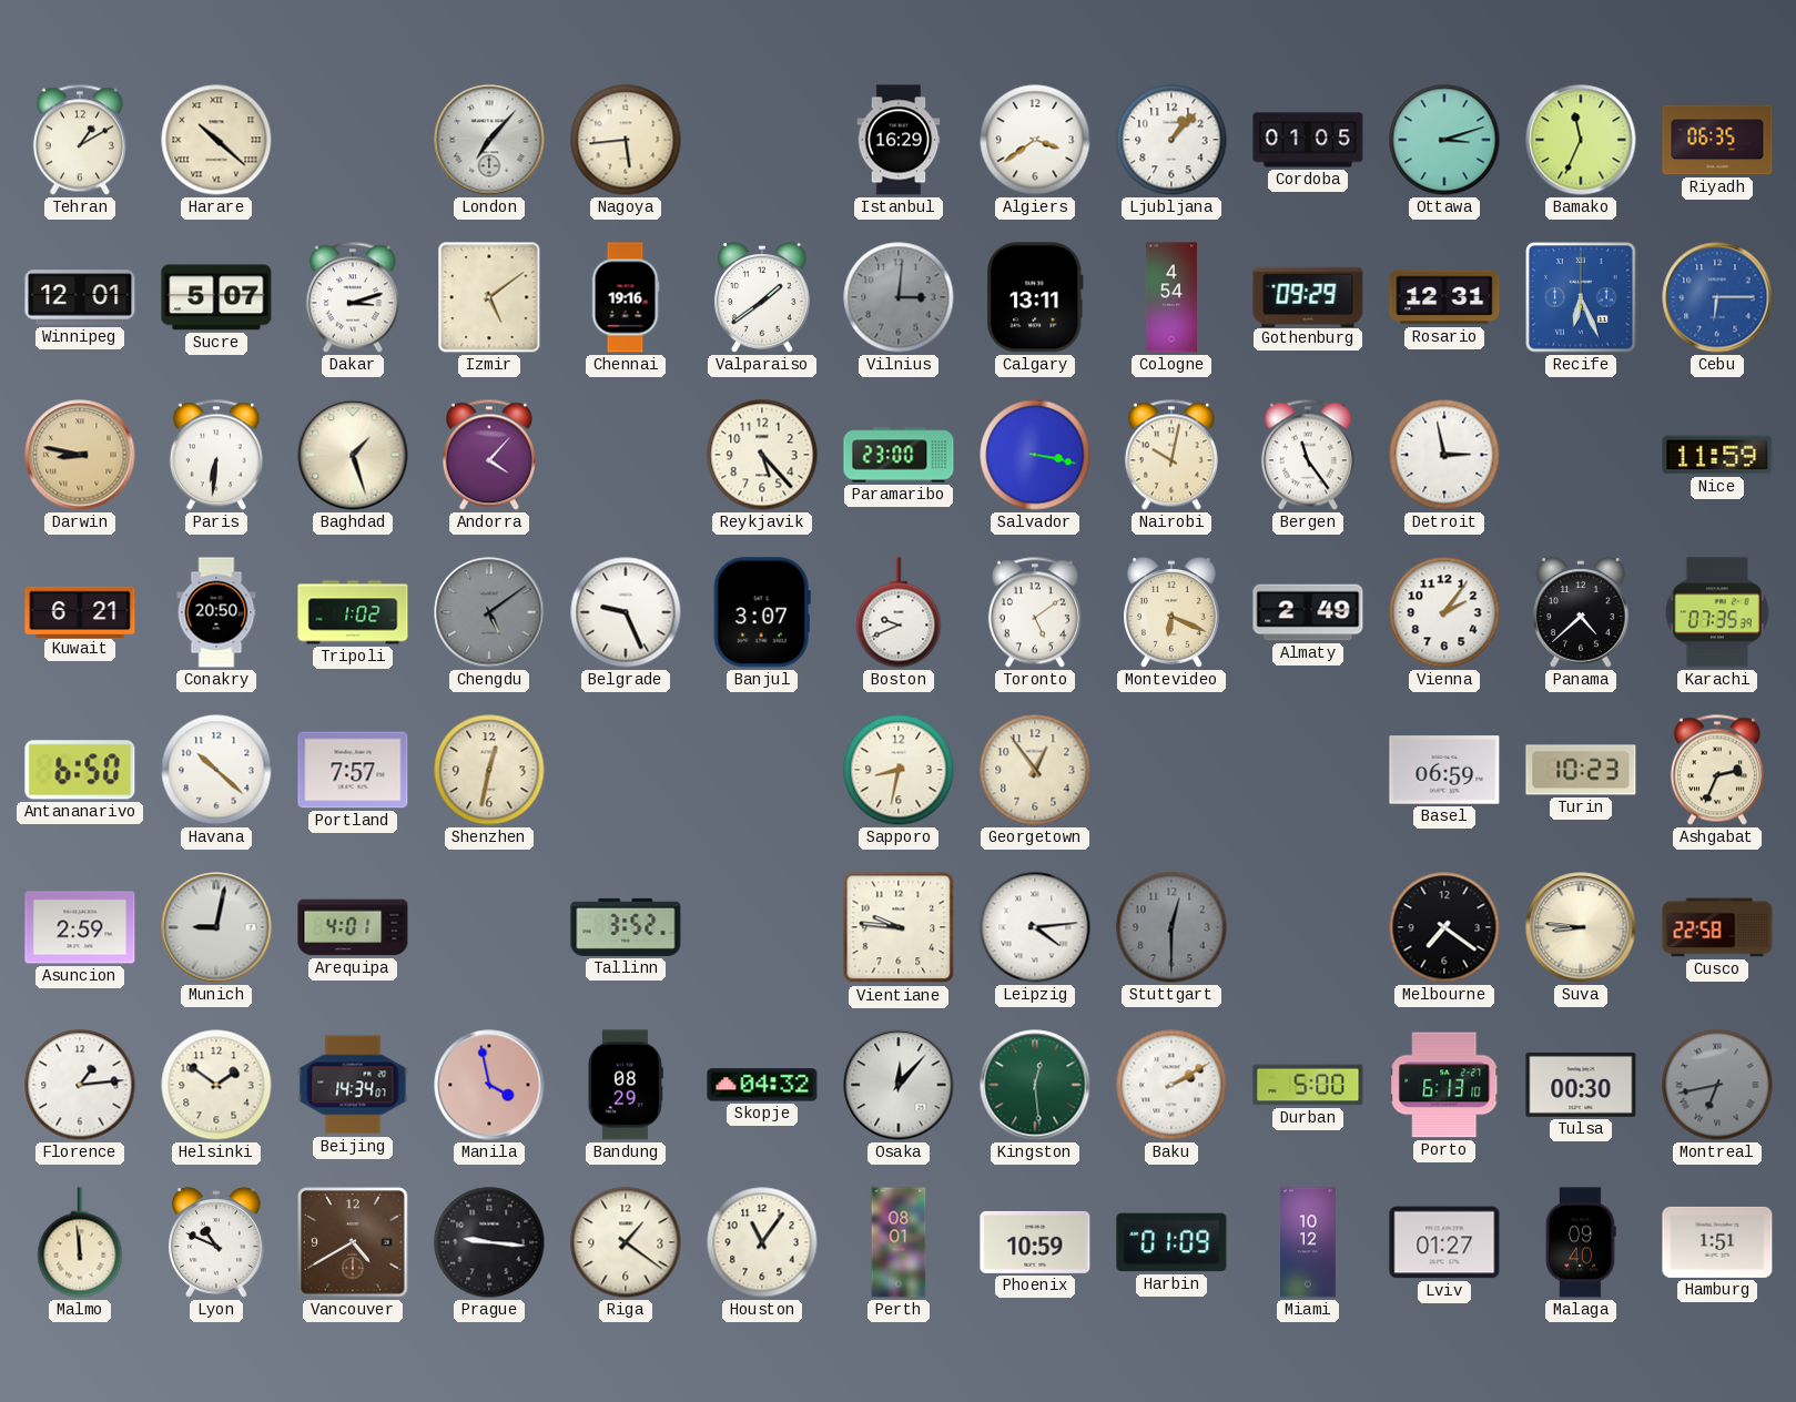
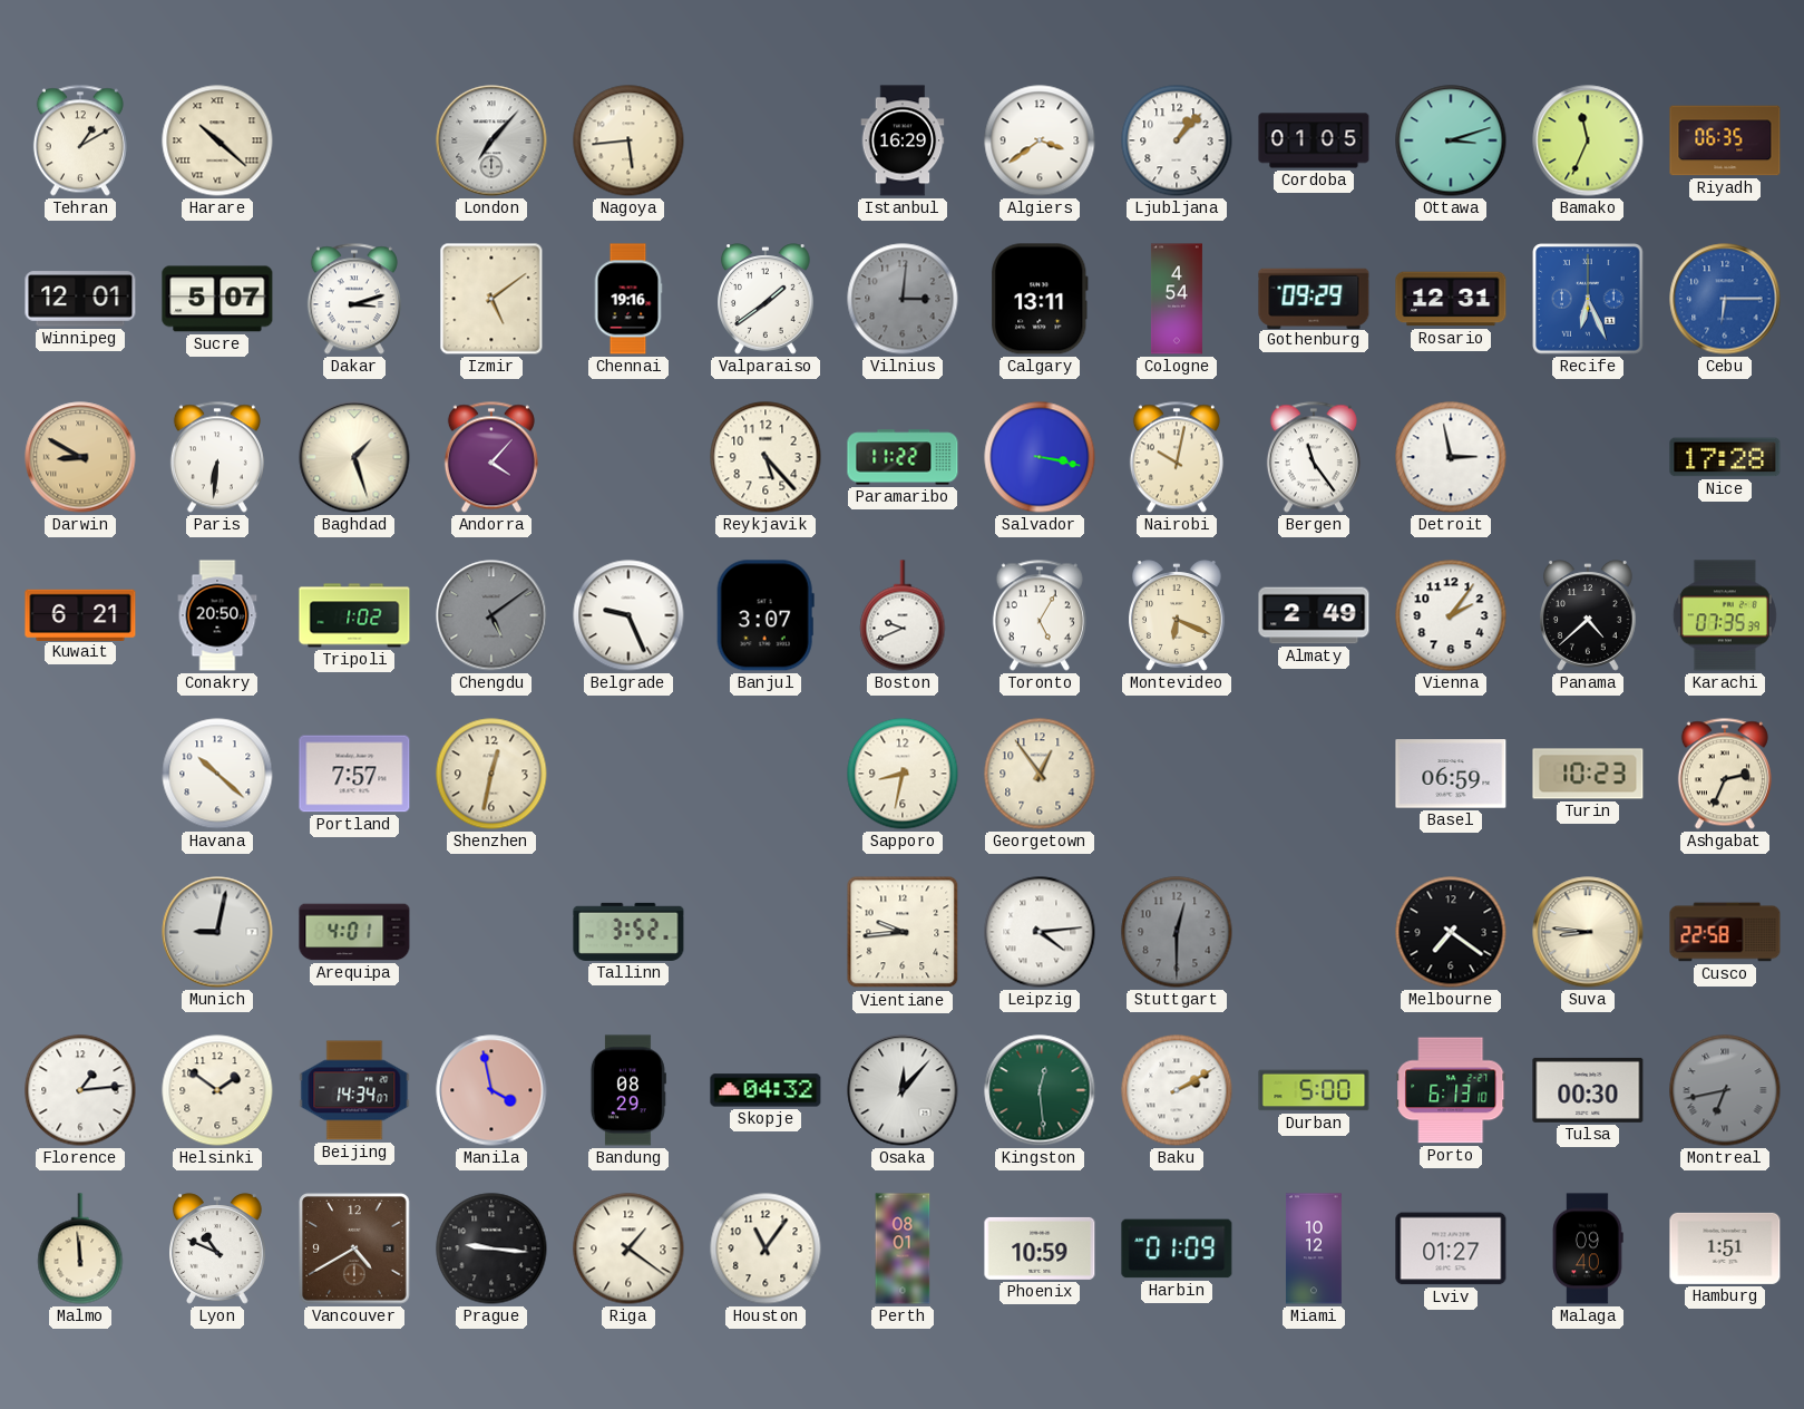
Darwin: 8:47 -> 8:50 (80, 457)
Paramaribo: 23:00 -> 11:22 (903, 457)
Nice: 11:59 -> 17:28 (1725, 457)
Toronto: 5:09 -> 5:05 (1040, 615)
Antananarivo: 6:50 -> none (80, 770)
Asuncion: 2:59 -> none (80, 927)
Vientiane: 9:46 -> 9:44 (903, 932)
